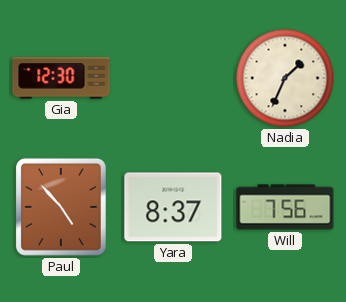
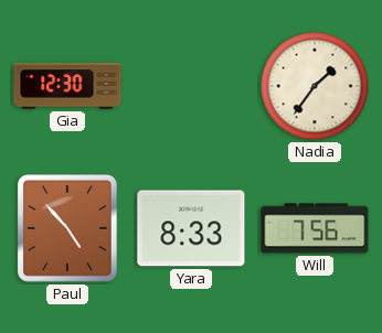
Nadia: 1:34 -> 1:36 (315, 86)
Yara: 8:37 -> 8:33 (191, 228)
